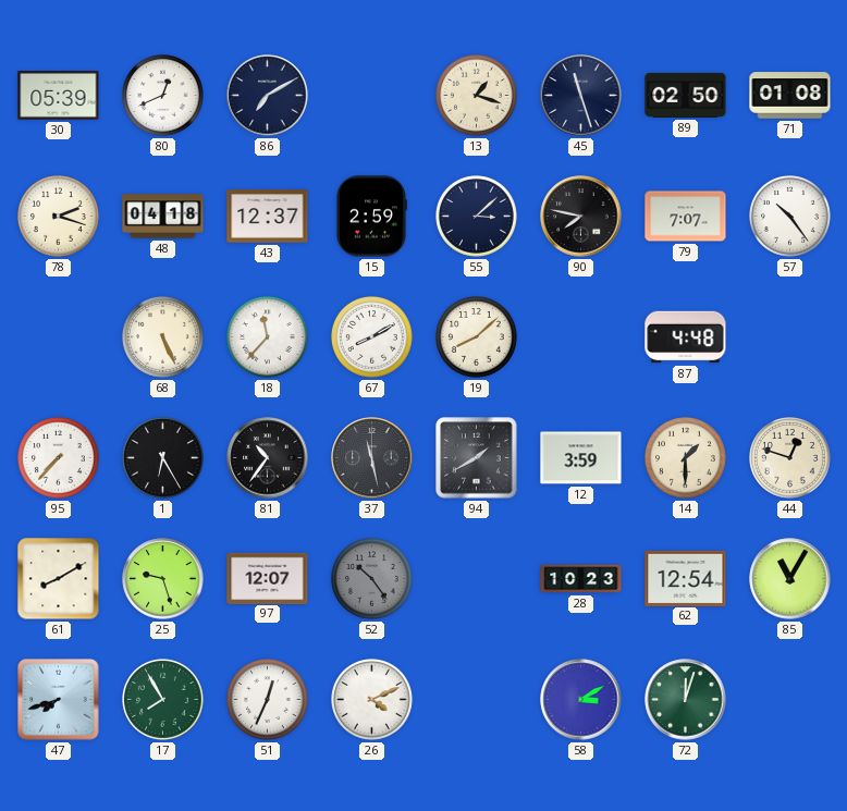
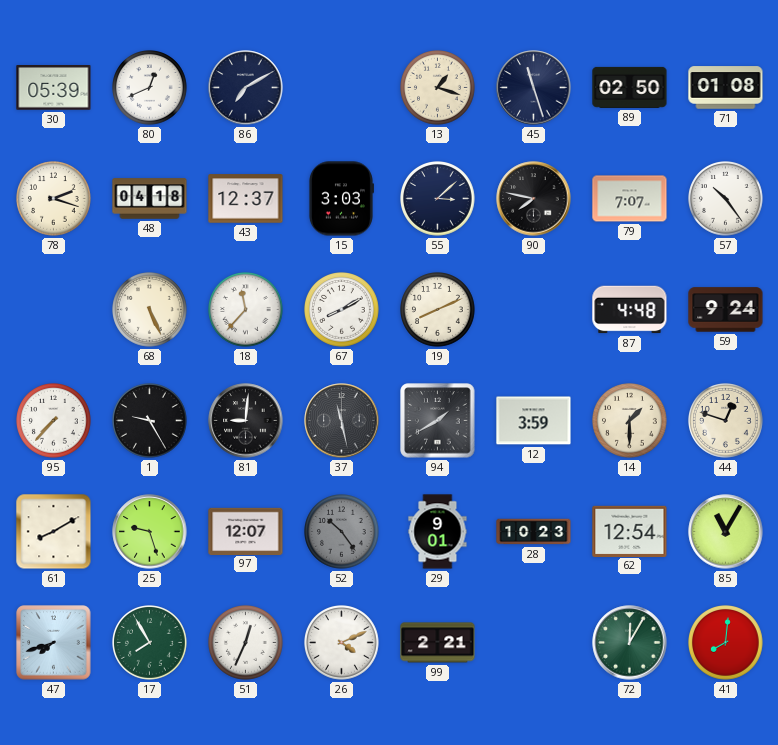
15: 2:59 -> 3:03 (341, 199)
19: 8:08 -> 8:11 (438, 310)
59: none -> 9:24 (726, 310)
1: 6:25 -> 9:25 (150, 421)
81: 10:36 -> 9:01 (246, 421)
29: none -> 9:01 (438, 532)
99: none -> 2:21 (438, 643)
58: 3:10 -> none (581, 700)
72: 12:03 -> 12:05 (630, 643)
41: none -> 8:01 (726, 643)
